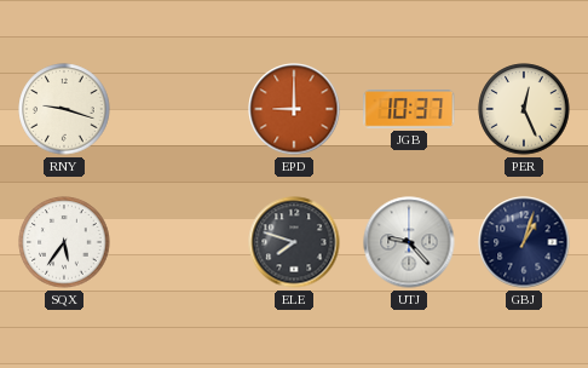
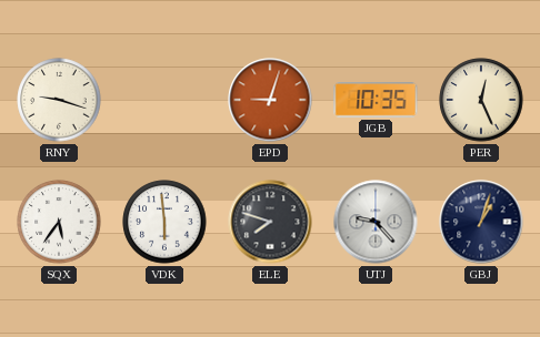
EPD: 9:00 -> 9:03 (270, 100)
JGB: 10:37 -> 10:35 (376, 100)
VDK: none -> 5:59 (164, 222)
